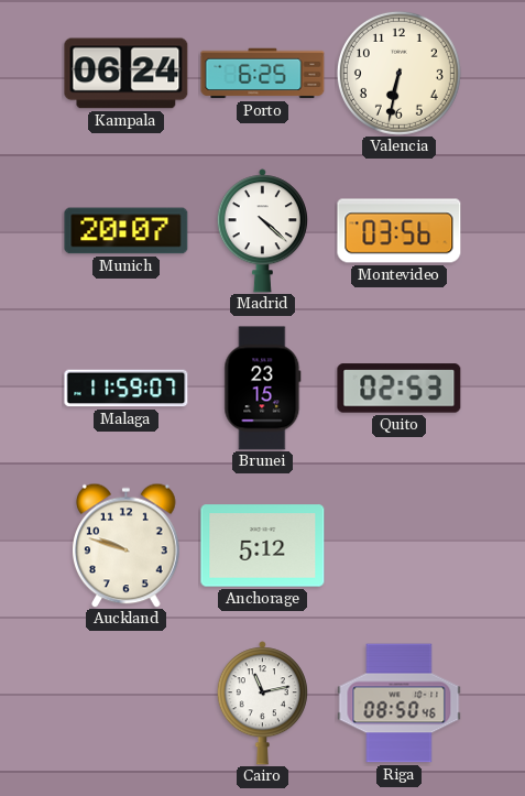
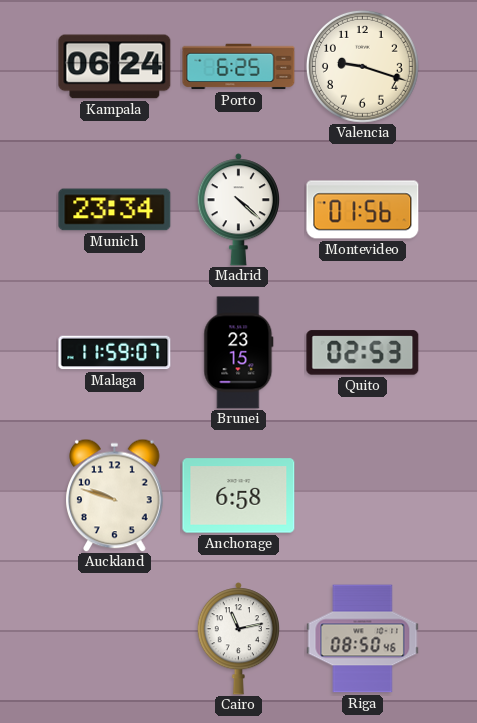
Valencia: 6:32 -> 9:18 (362, 66)
Munich: 20:07 -> 23:34 (115, 210)
Montevideo: 03:56 -> 01:56 (363, 210)
Anchorage: 5:12 -> 6:58 (239, 496)
